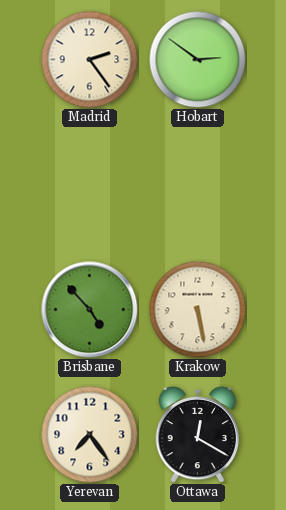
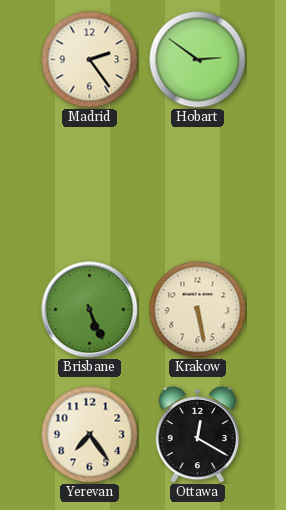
Brisbane: 4:53 -> 5:26 (90, 310)
